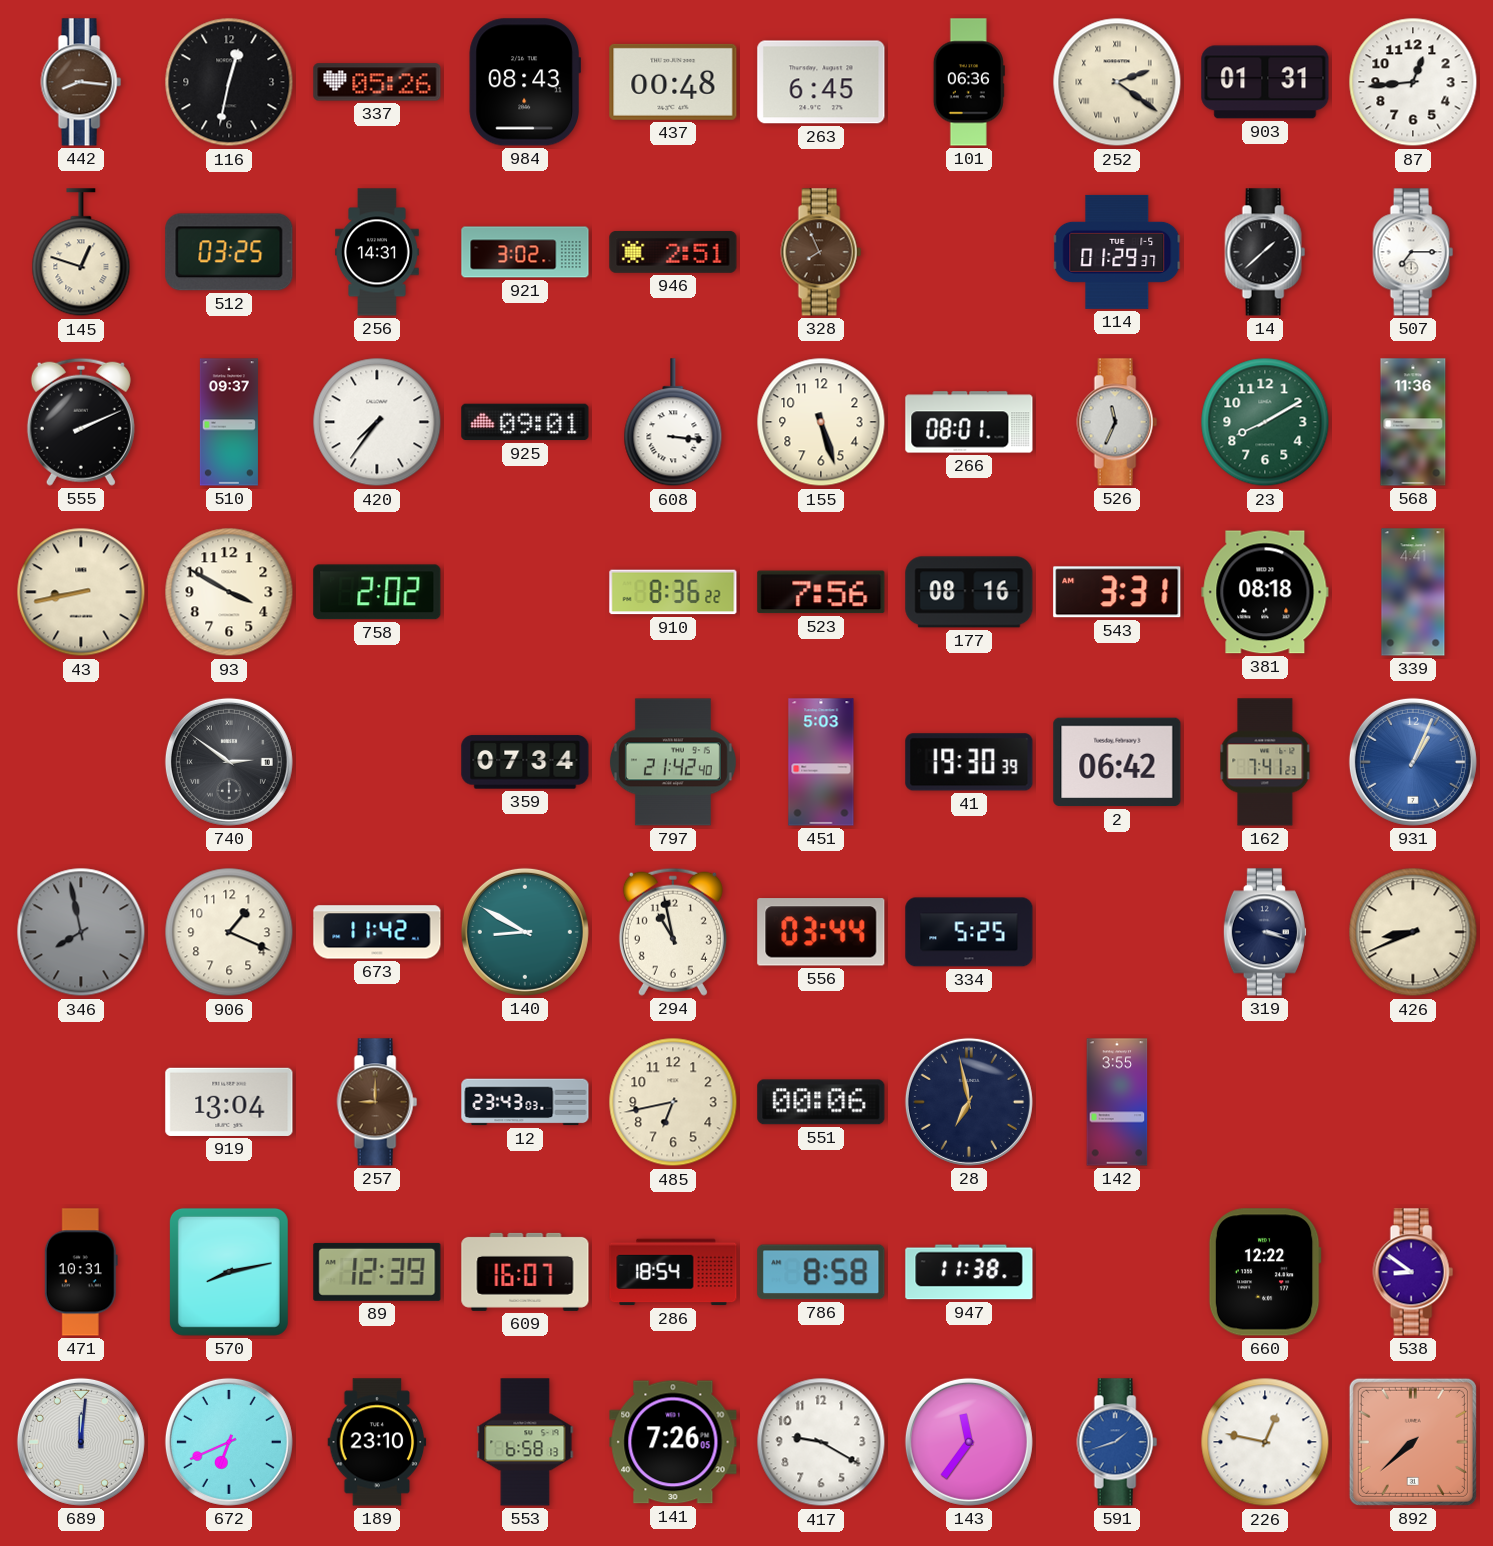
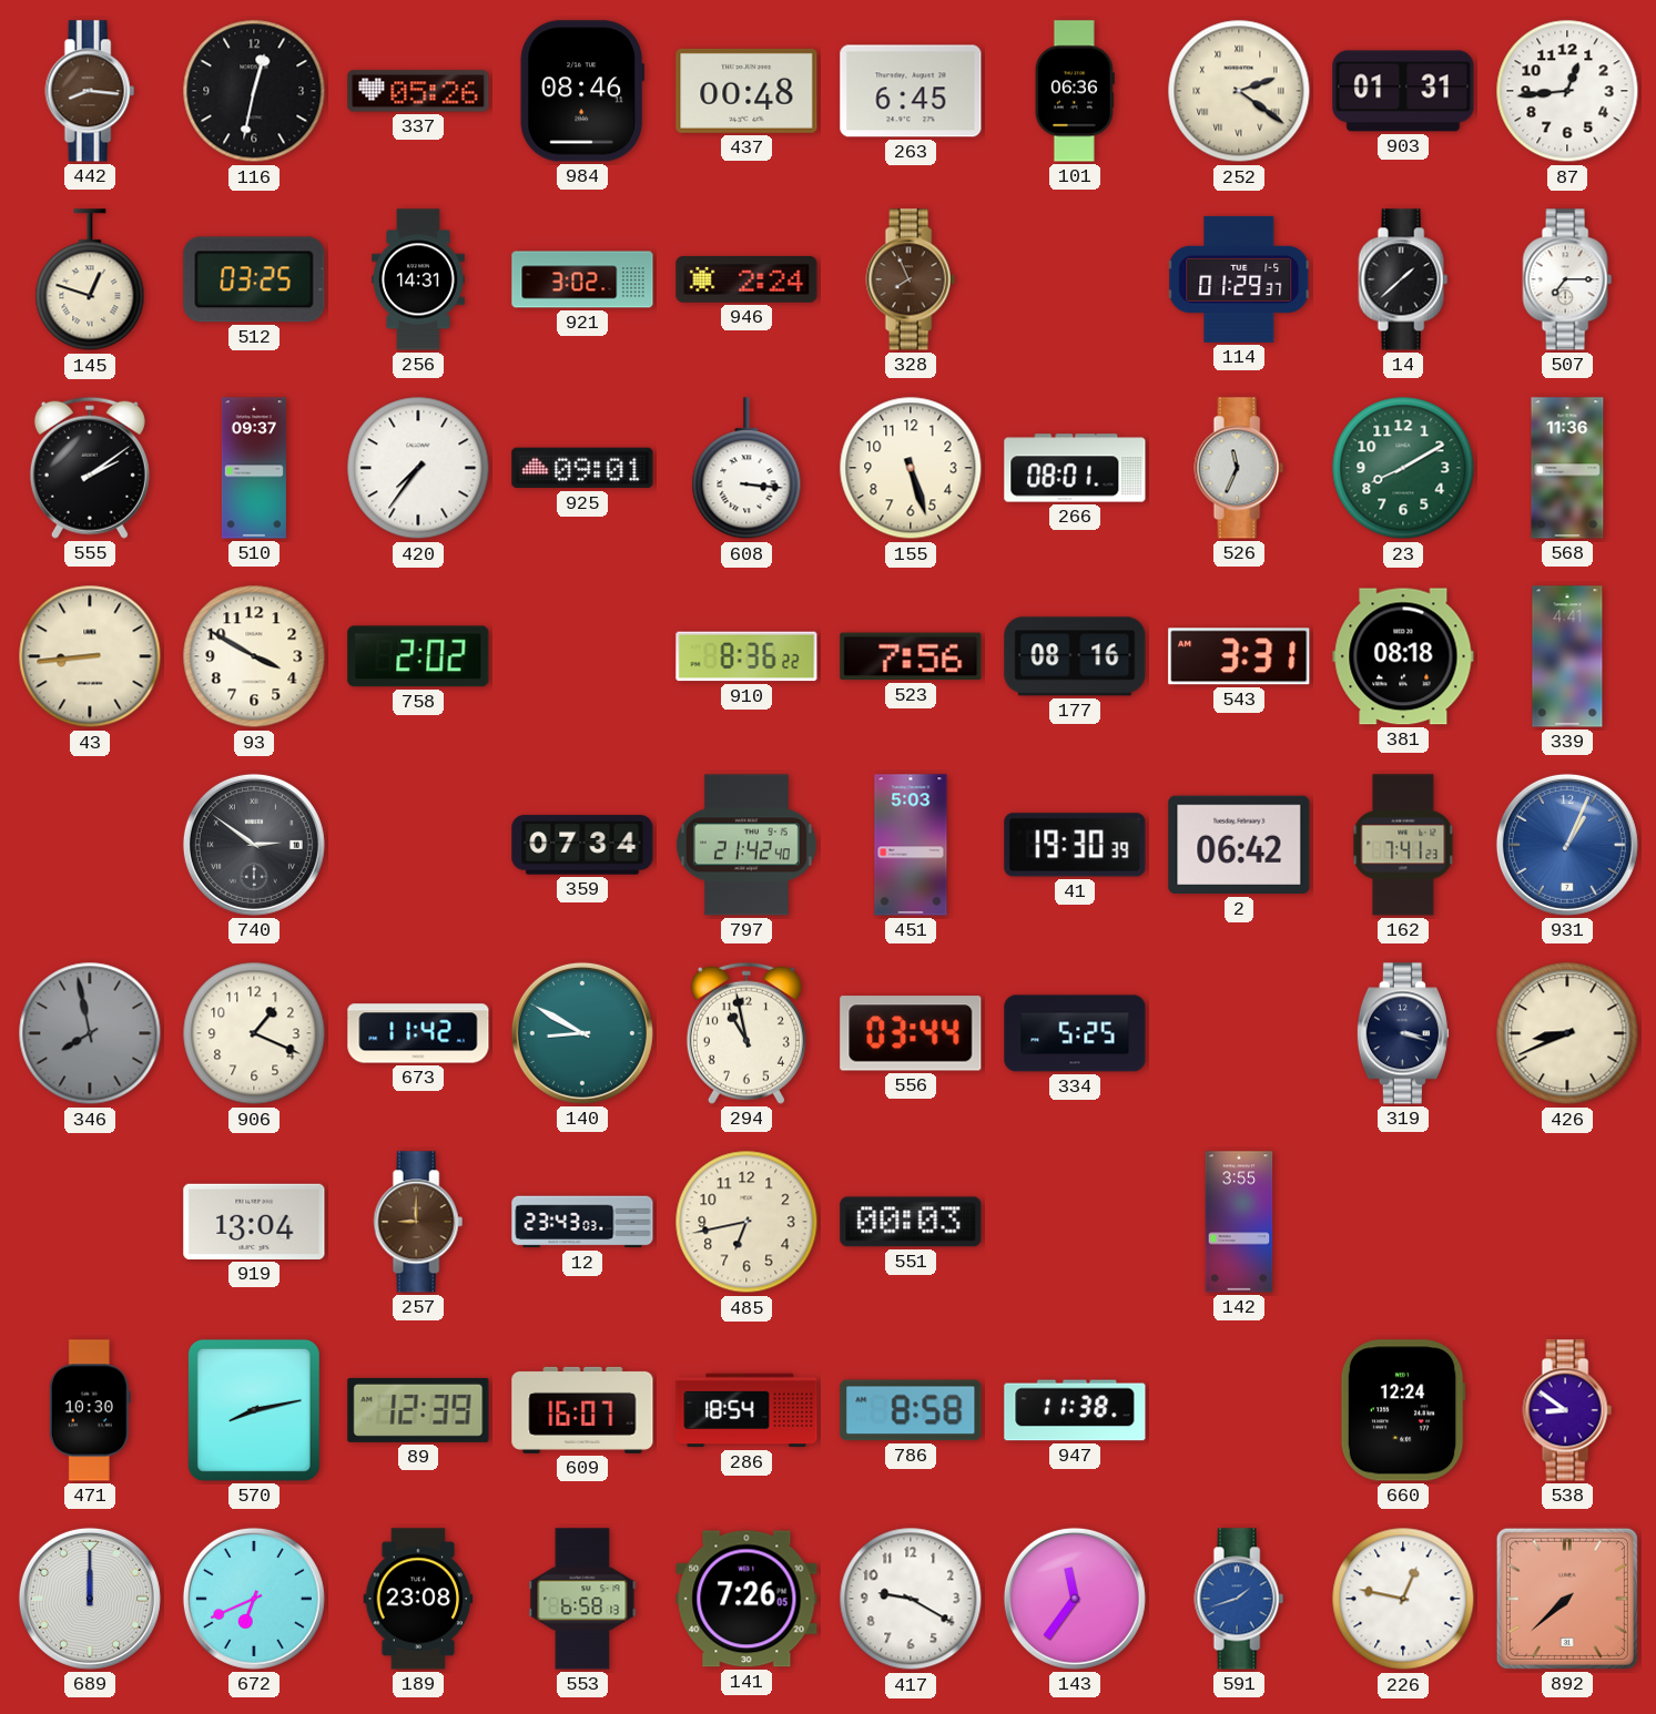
984: 08:43 -> 08:46 (582, 91)
946: 2:51 -> 2:24 (746, 279)
555: 2:11 -> 2:09 (90, 468)
43: 8:43 -> 8:44 (90, 656)
551: 00:06 -> 00:03 (911, 1222)
28: 6:58 -> none (969, 1102)
471: 10:31 -> 10:30 (90, 1410)
660: 12:22 -> 12:24 (1403, 1410)
689: 12:01 -> 12:00 (90, 1599)
189: 23:10 -> 23:08 (418, 1599)
